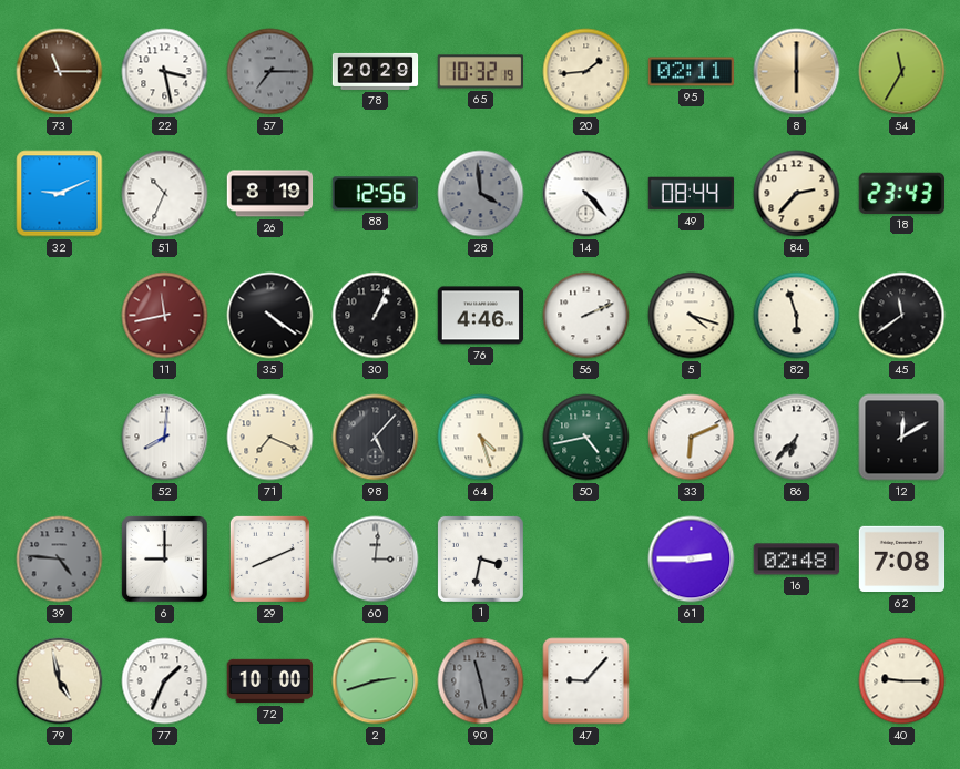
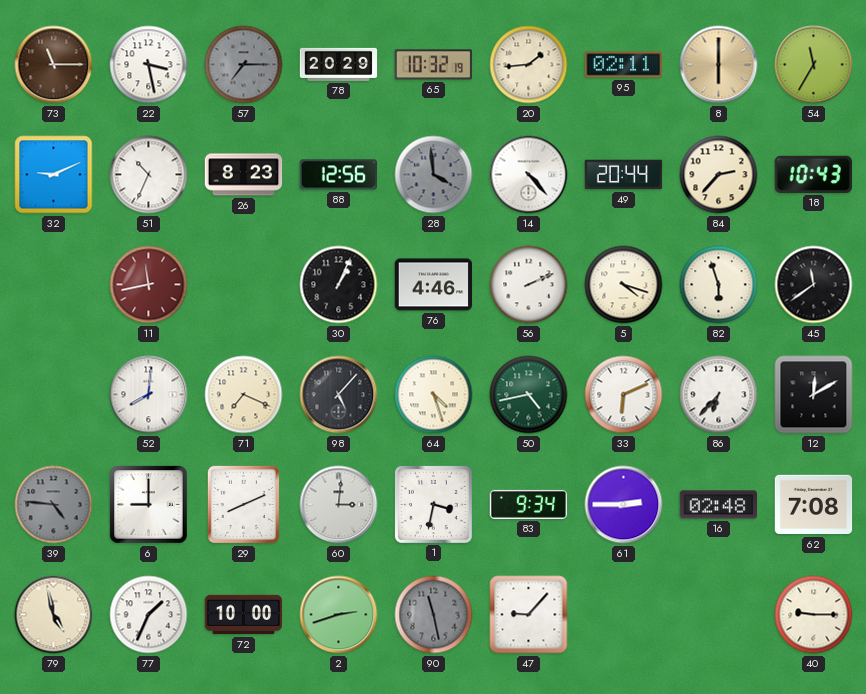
26: 8:19 -> 8:23 (244, 175)
49: 08:44 -> 20:44 (624, 175)
18: 23:43 -> 10:43 (813, 174)
35: 4:21 -> none (270, 316)
83: none -> 9:34 (529, 504)
